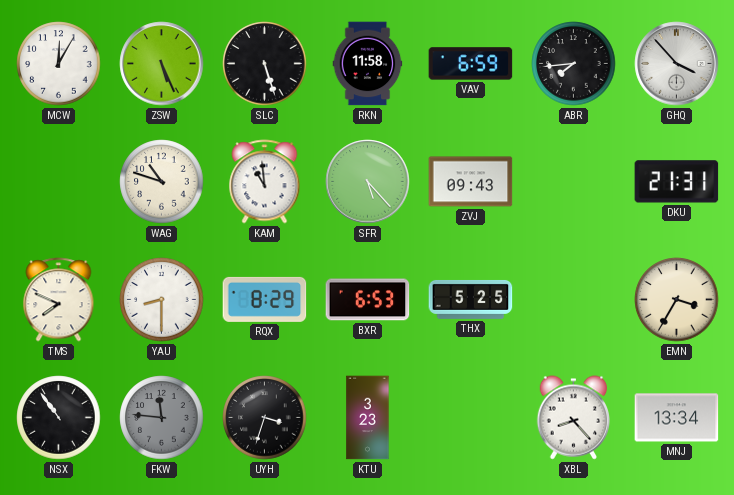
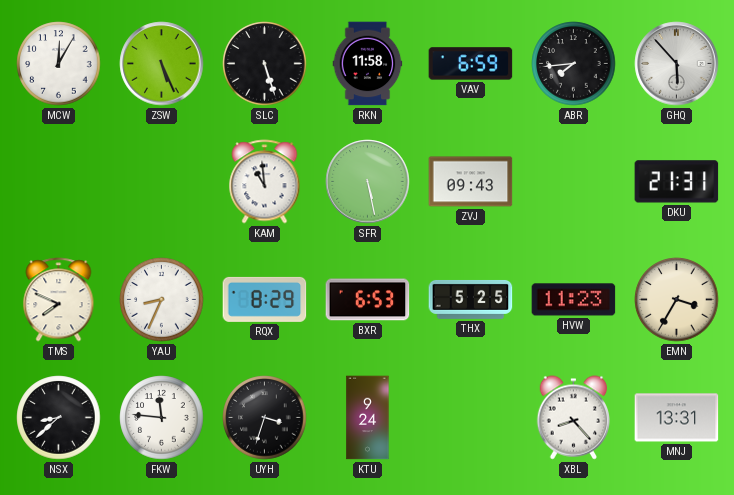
GHQ: 3:53 -> 5:53 (677, 64)
WAG: 10:48 -> none (162, 182)
SFR: 5:23 -> 5:28 (368, 182)
YAU: 8:30 -> 8:34 (162, 300)
HVW: none -> 11:23 (574, 300)
NSX: 10:54 -> 8:38 (59, 418)
FKW dial: grey -> white (162, 418)
KTU: 3:23 -> 9:24 (368, 418)
MNJ: 13:34 -> 13:31 (677, 418)
